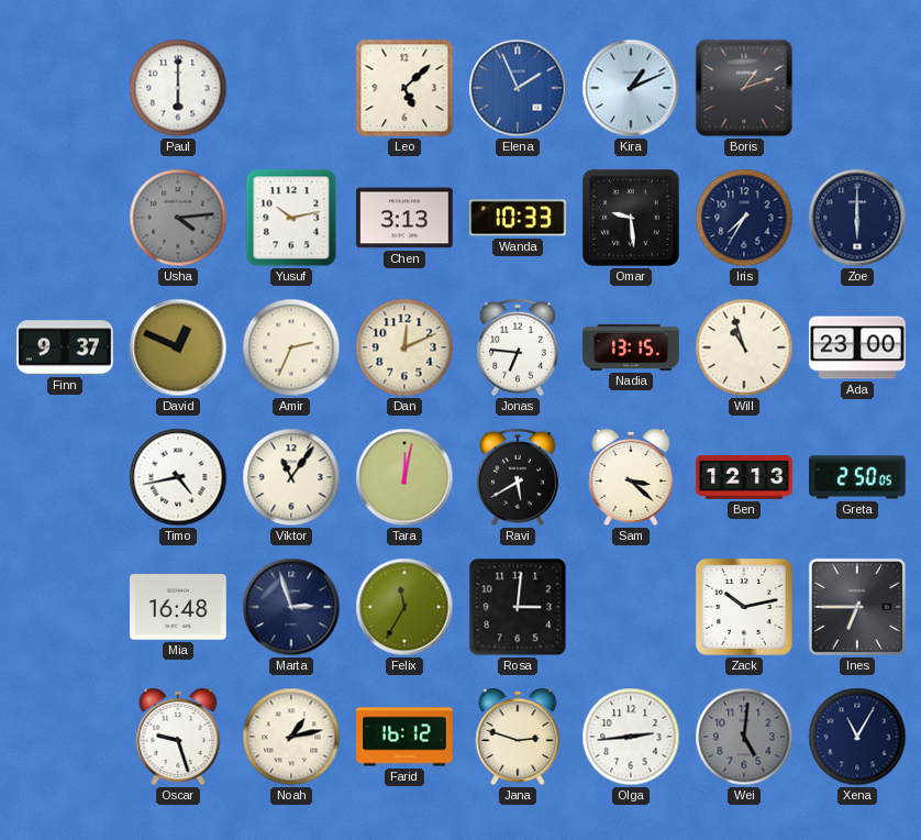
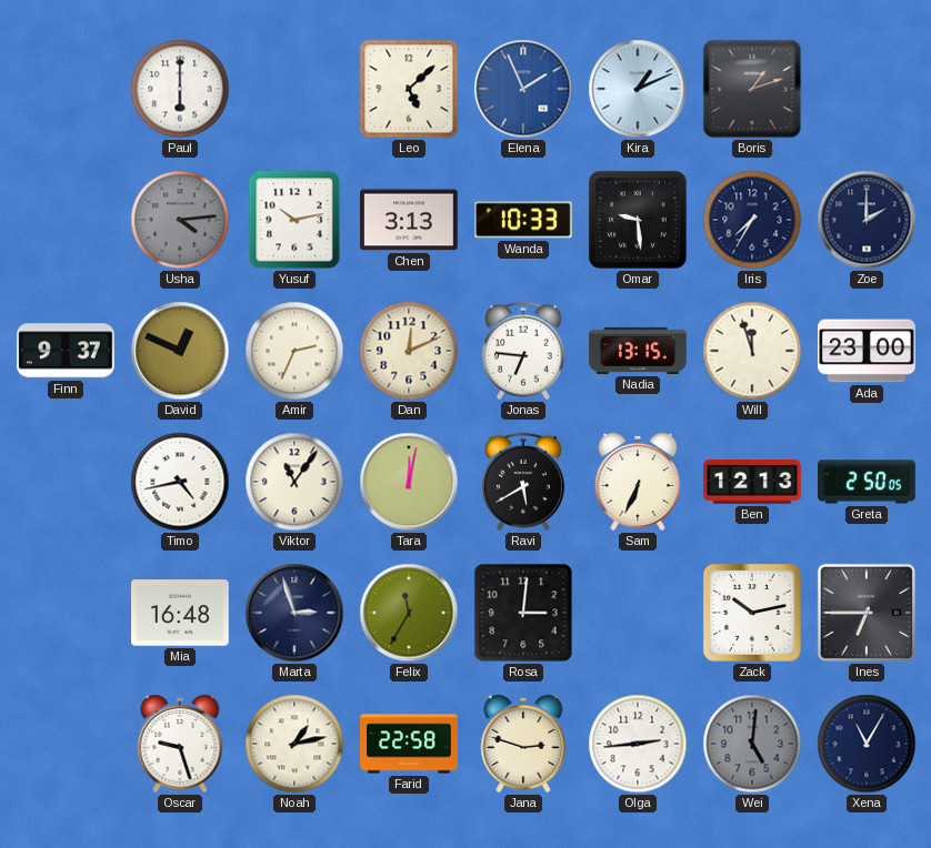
Zoe: 6:00 -> 2:00 (867, 220)
Will: 10:57 -> 11:57 (752, 351)
Sam: 3:22 -> 6:34 (638, 482)
Farid: 16:12 -> 22:58 (409, 744)
